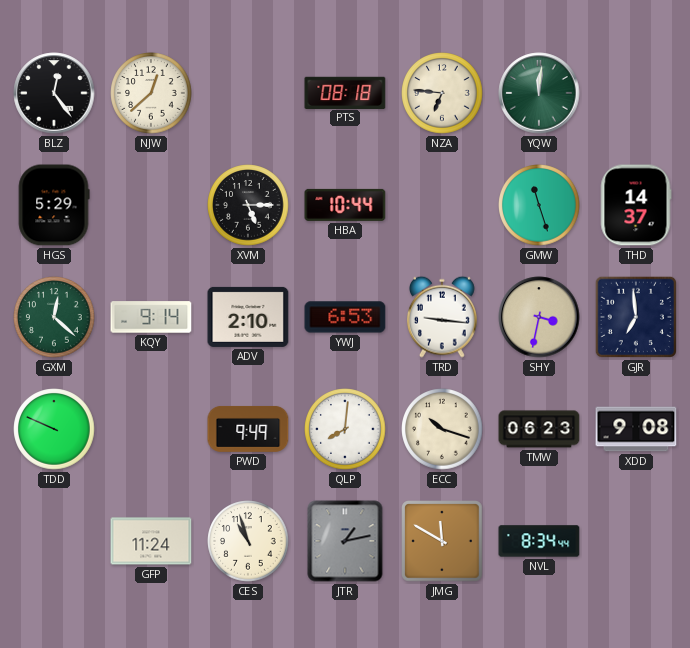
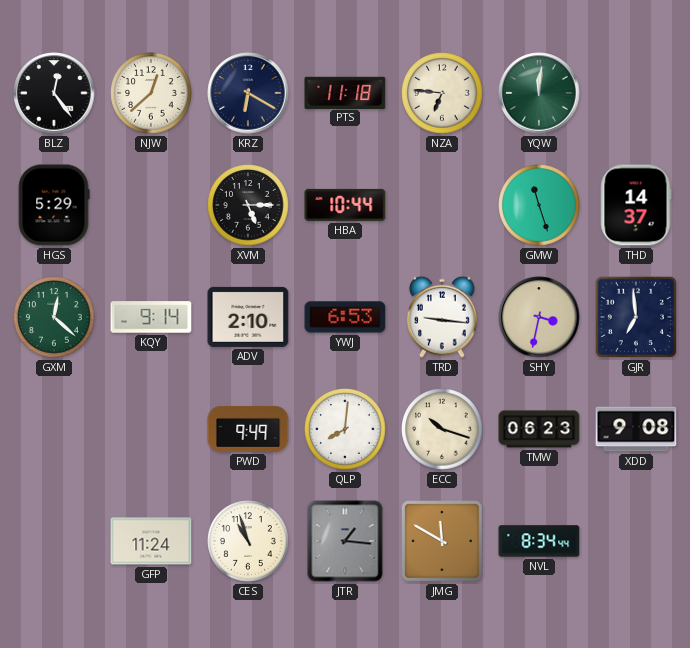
KRZ: none -> 6:20 (248, 93)
PTS: 08:18 -> 11:18 (345, 92)
TDD: 9:49 -> none (54, 429)
JTR: 1:13 -> 1:16 (345, 541)
